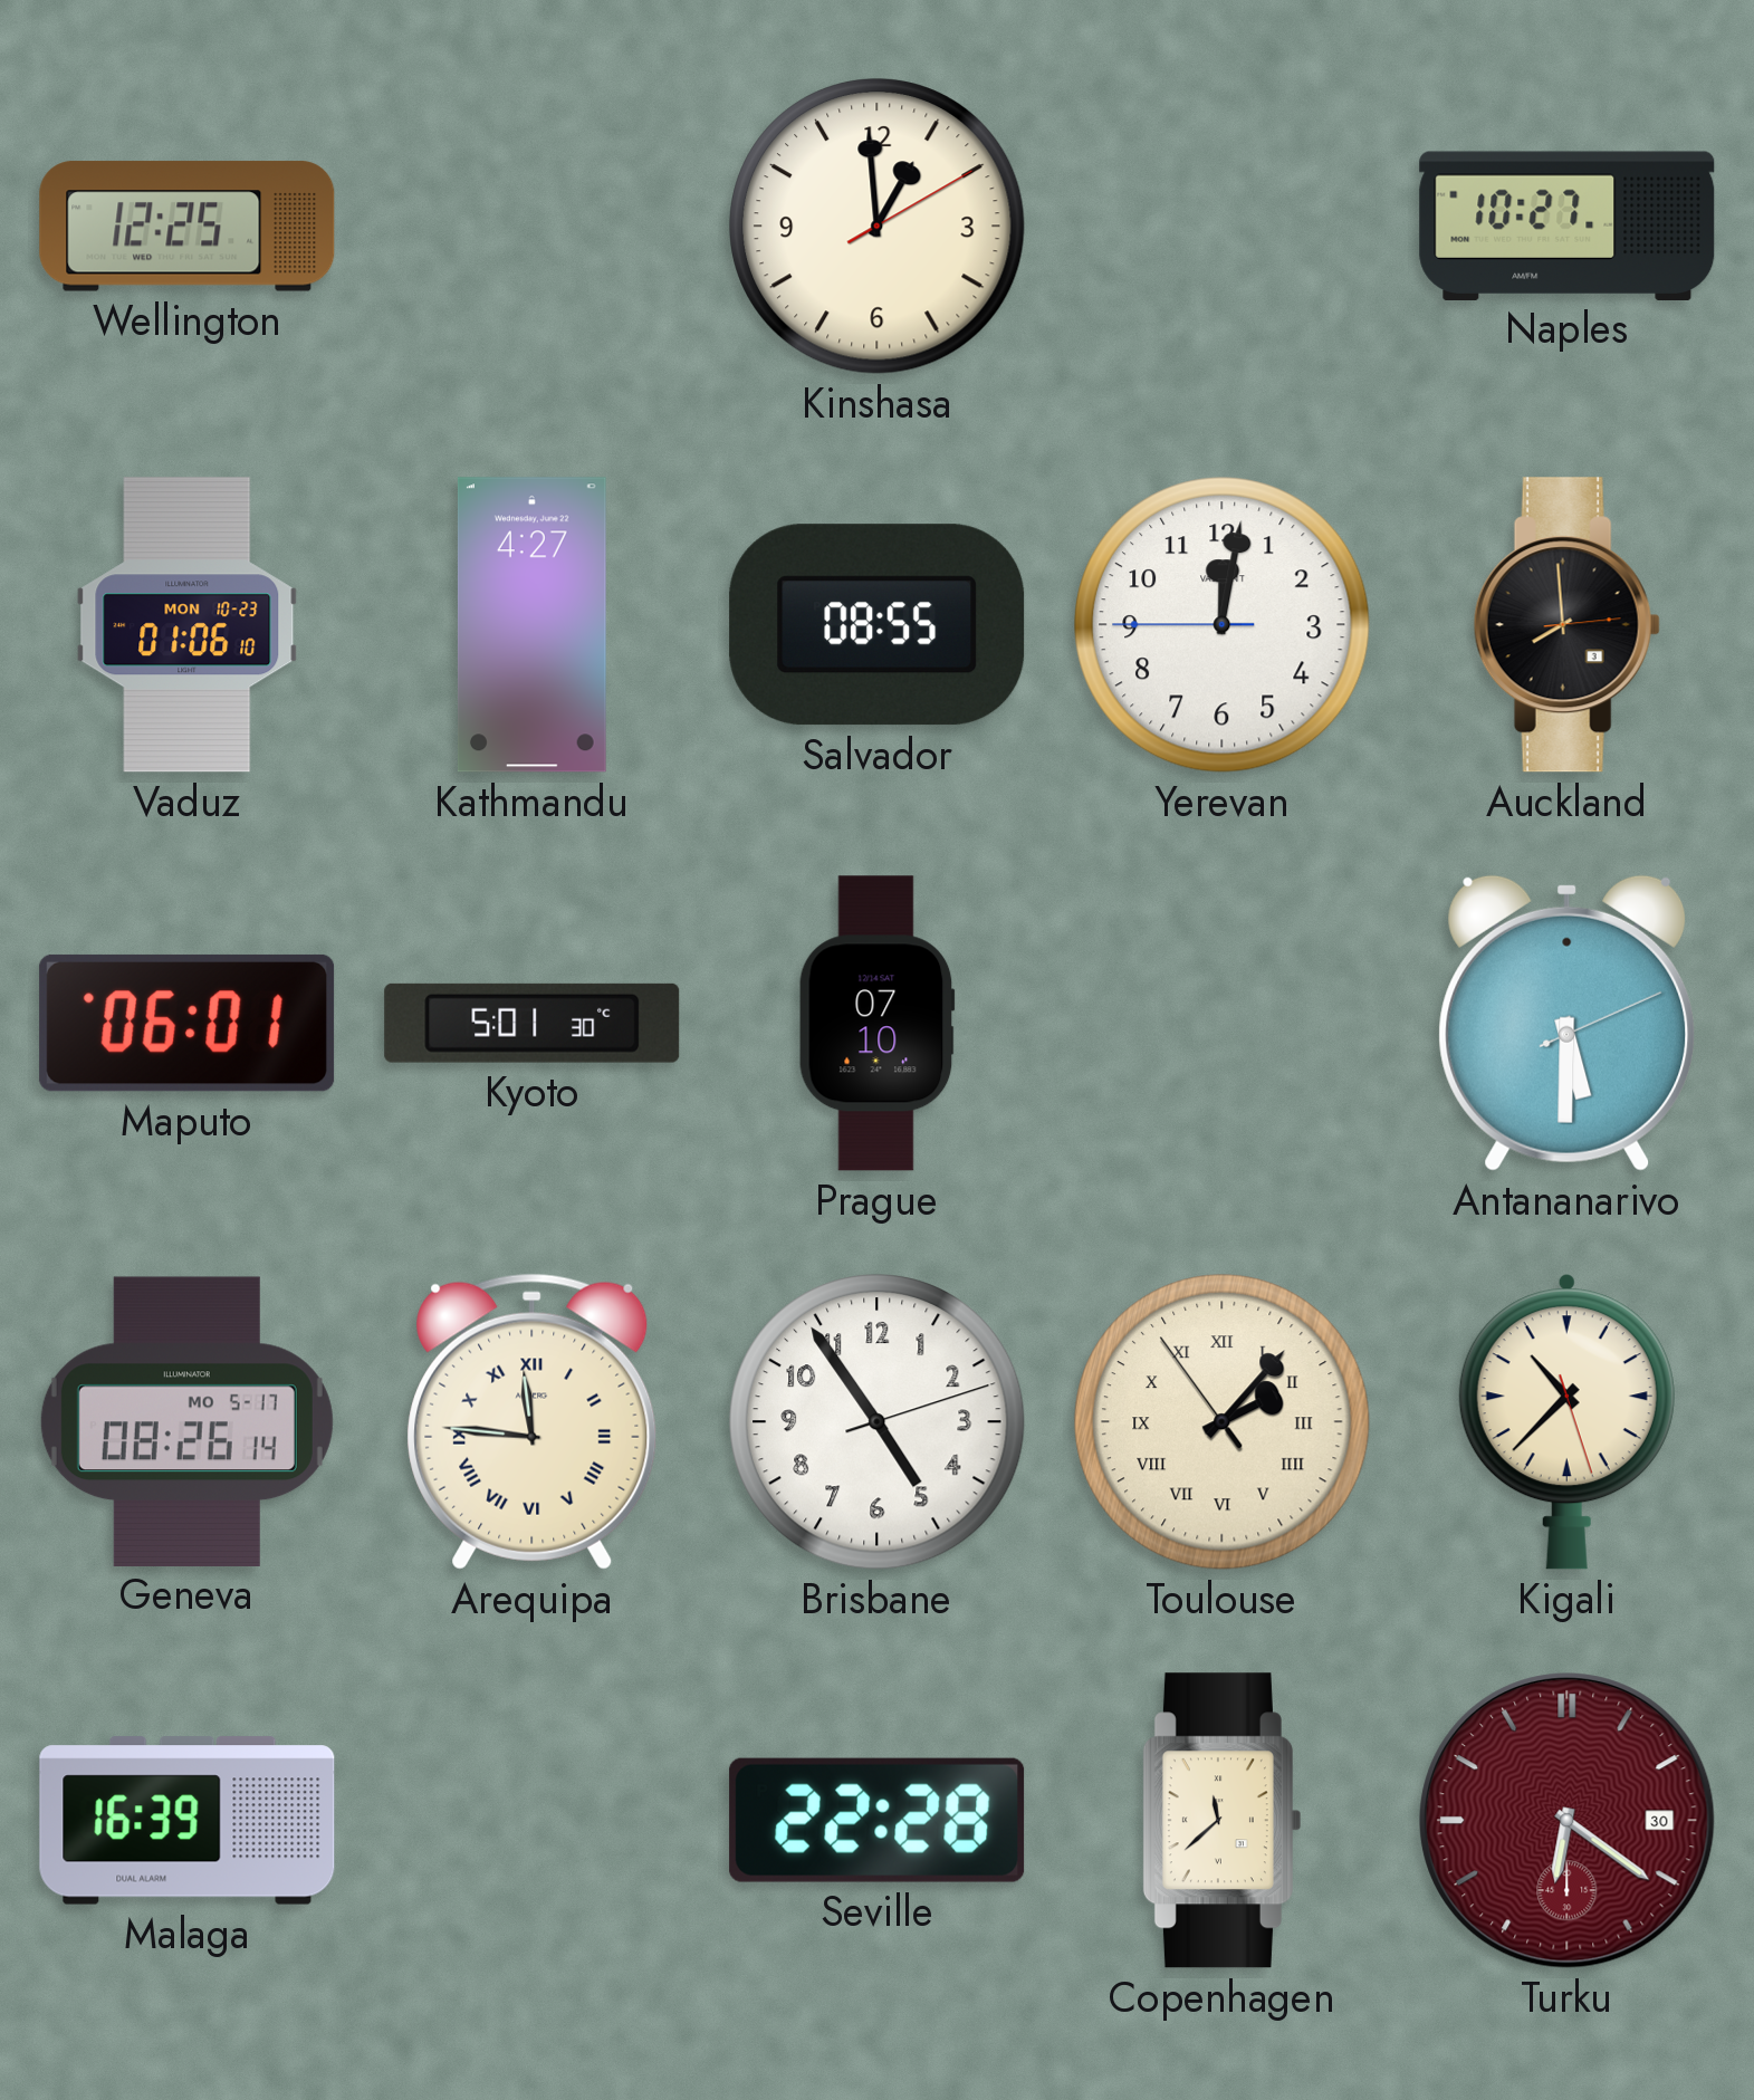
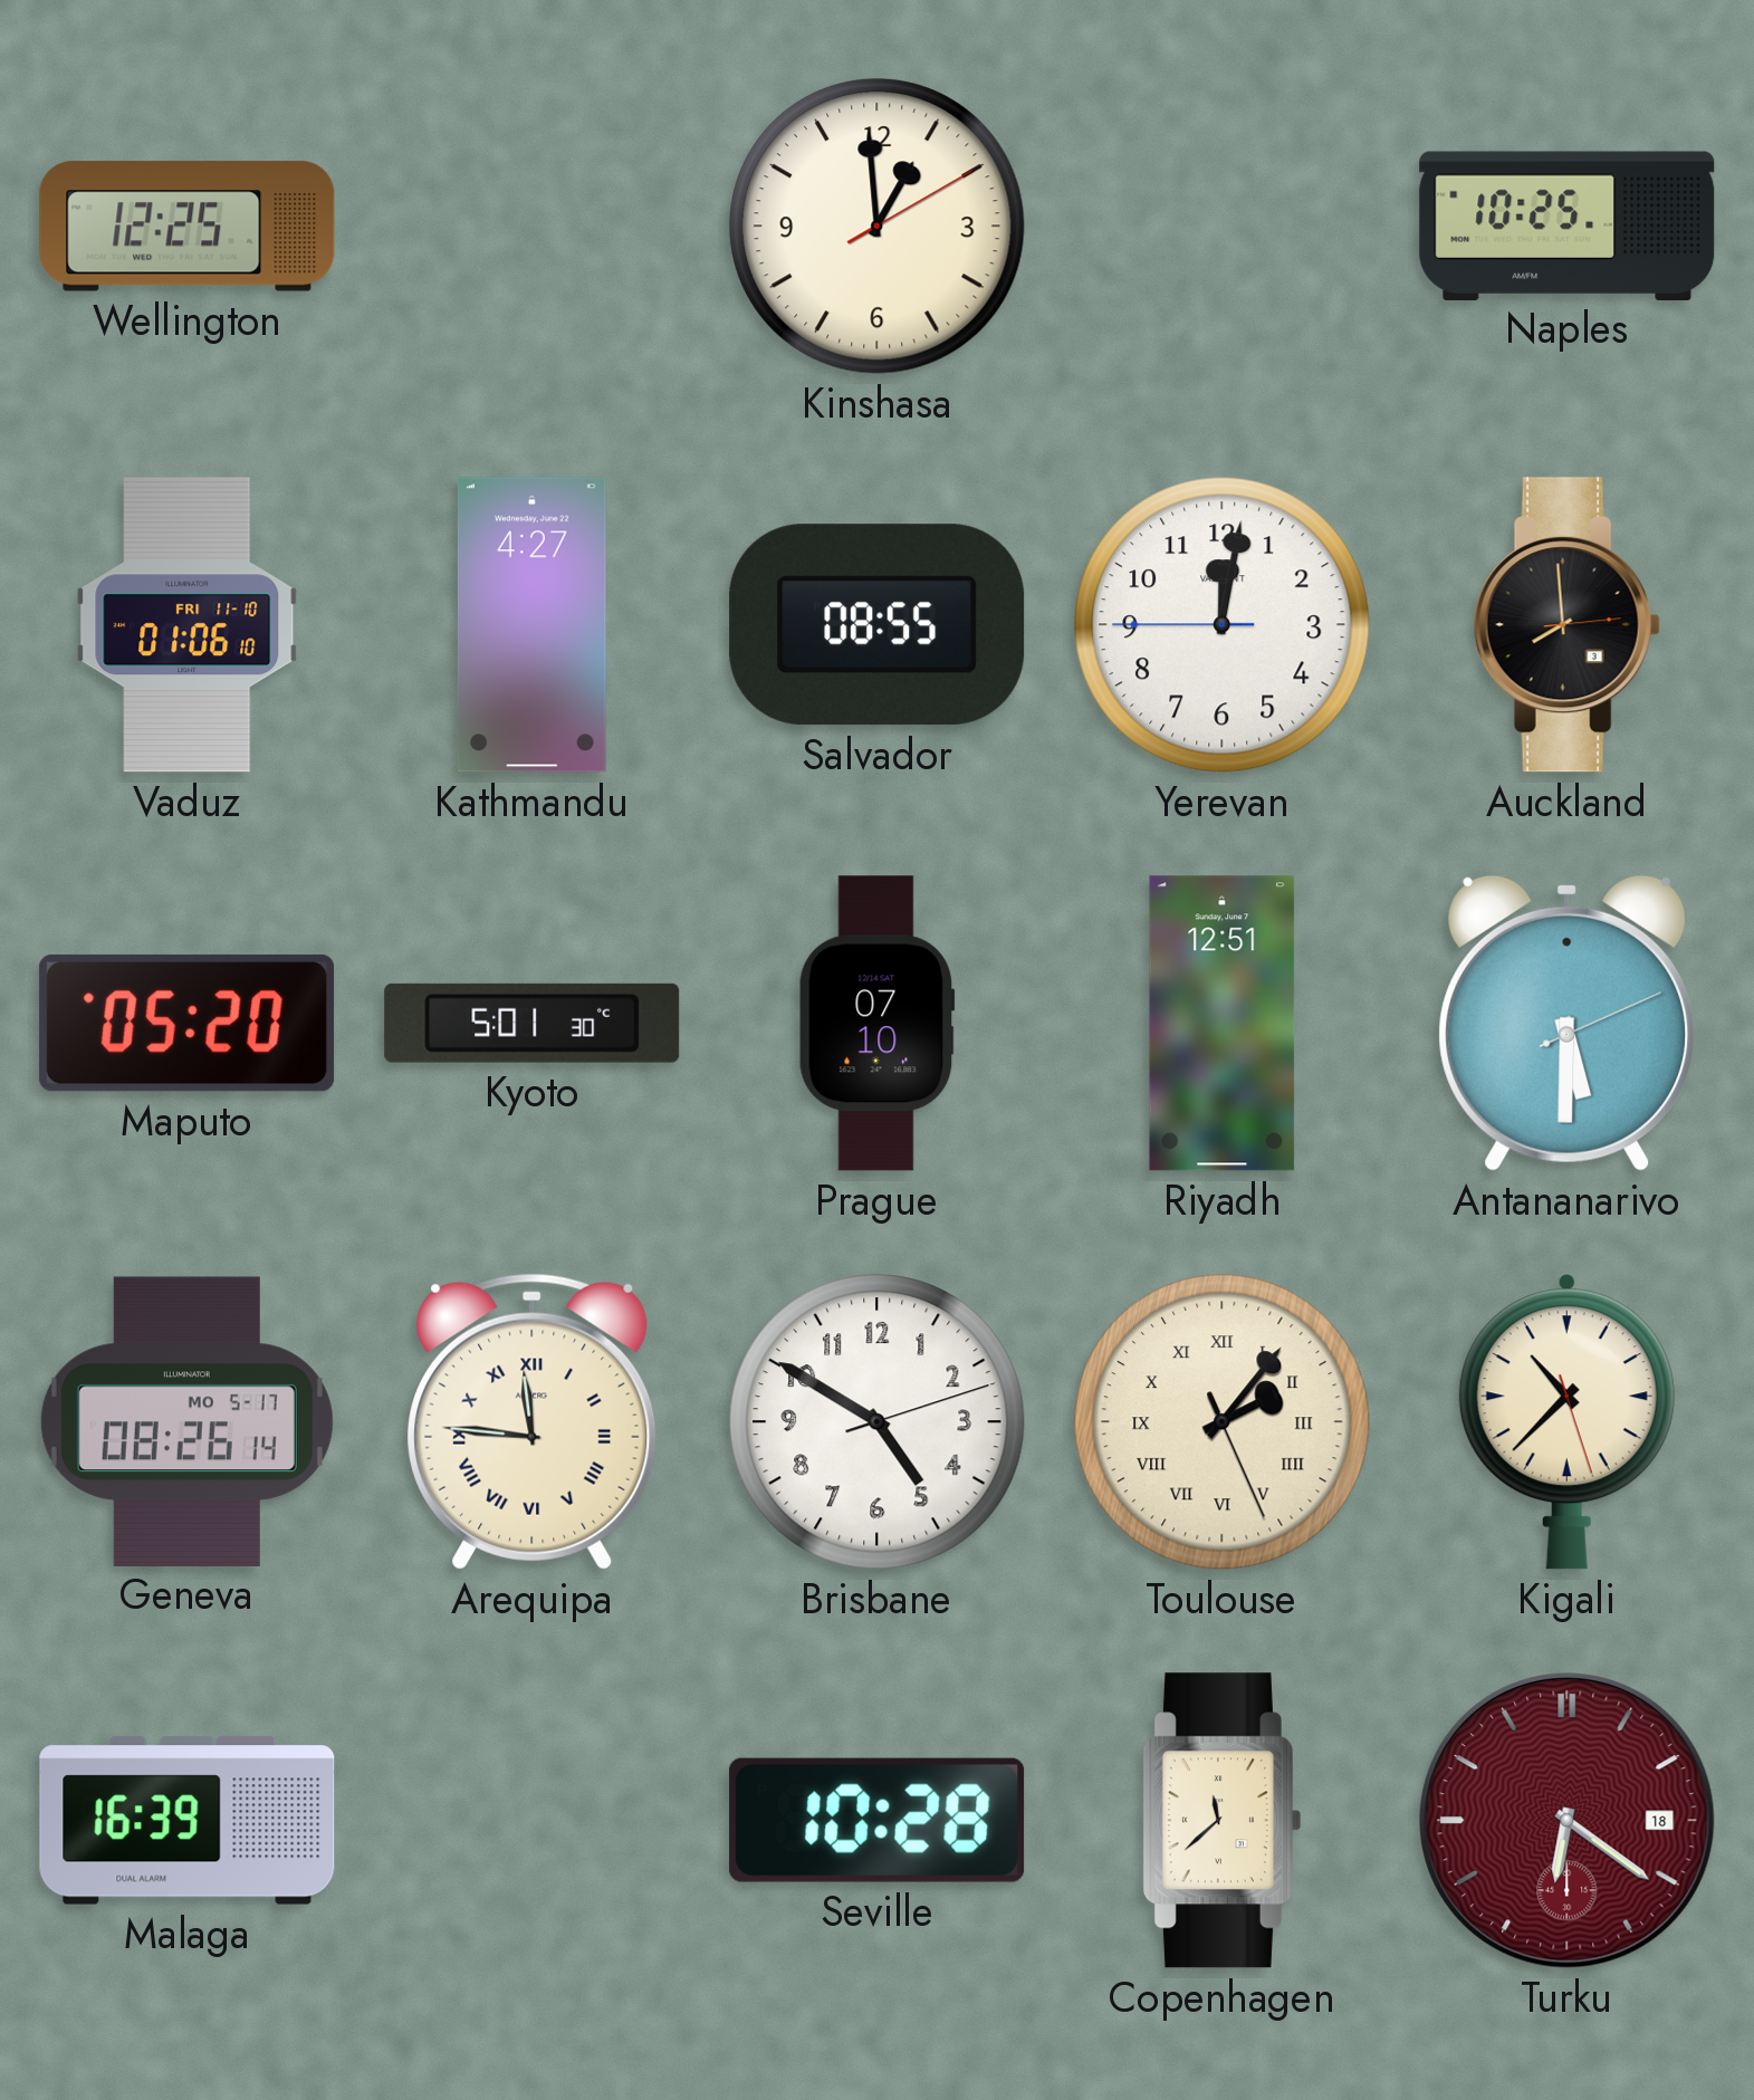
Naples: 10:27 -> 10:25 (1568, 226)
Vaduz date: MON 10-23 -> FRI 11-10 (188, 625)
Maputo: 06:01 -> 05:20 (188, 1023)
Riyadh: none -> 12:51 (1223, 1024)
Brisbane: 4:54 -> 4:50 (878, 1422)
Toulouse: 2:06:54 -> 2:06:26 (1223, 1422)
Seville: 22:28 -> 10:28 (878, 1820)
Turku date: 30 -> 18 (1568, 1821)
